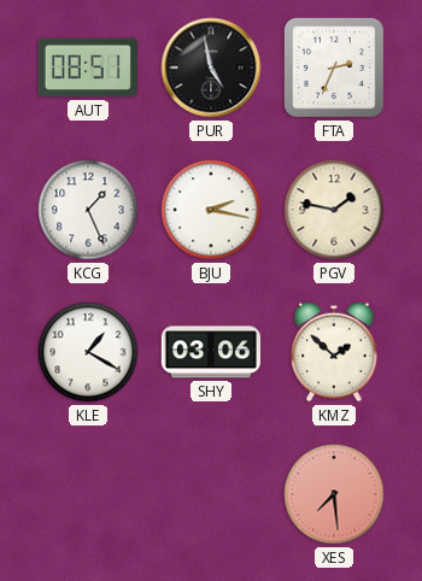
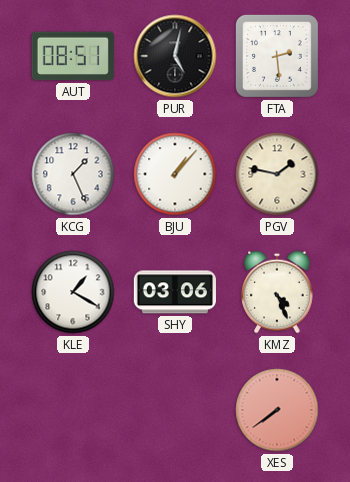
PUR: 4:58 -> 5:02 (175, 56)
FTA: 2:34 -> 2:29 (277, 56)
BJU: 2:17 -> 1:07 (175, 174)
KMZ: 1:52 -> 4:26 (277, 292)
XES: 7:29 -> 7:39 (277, 410)
